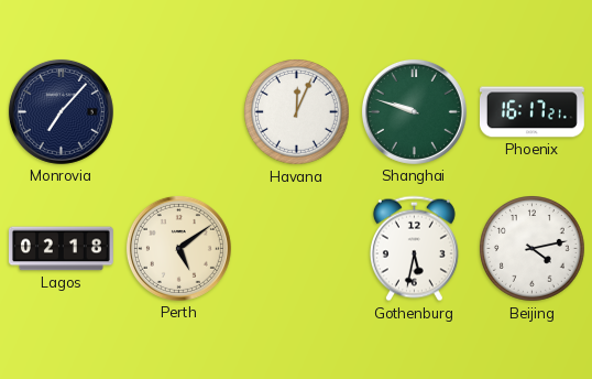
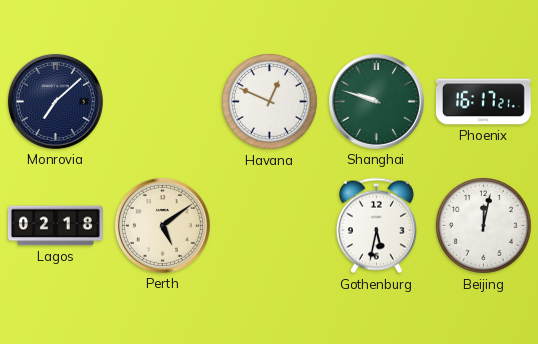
Monrovia: 7:07 -> 7:08 (55, 101)
Havana: 12:04 -> 12:49 (270, 102)
Beijing: 4:13 -> 12:02 (484, 226)
